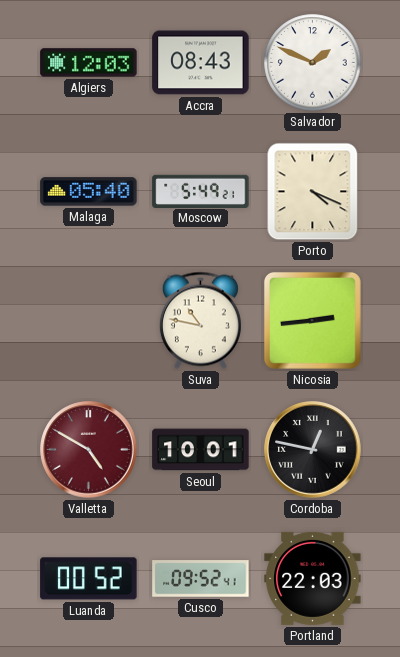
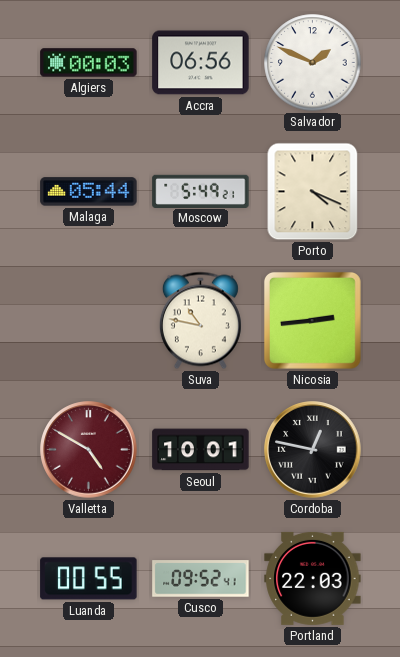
Algiers: 12:03 -> 00:03 (89, 63)
Accra: 08:43 -> 06:56 (201, 63)
Malaga: 05:40 -> 05:44 (89, 192)
Luanda: 00:52 -> 00:55 (89, 579)
